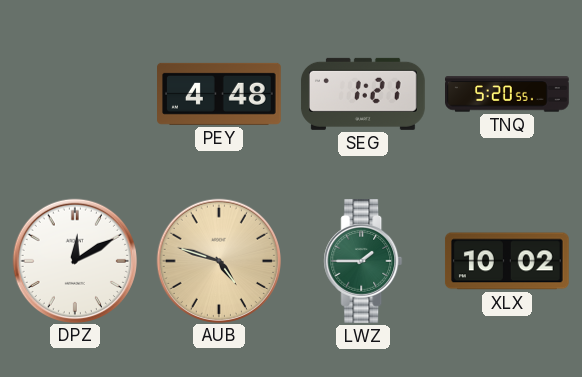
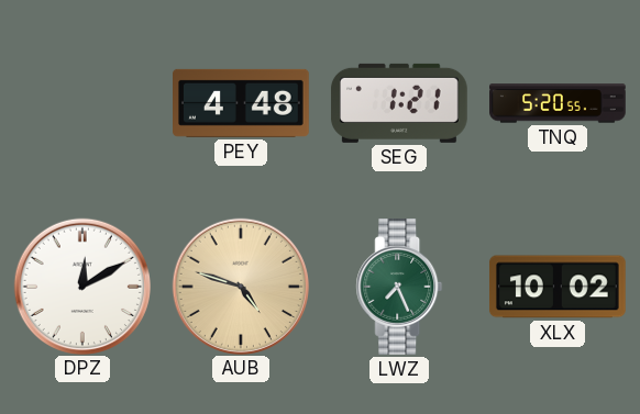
LWZ: 1:45 -> 7:26 (399, 288)
